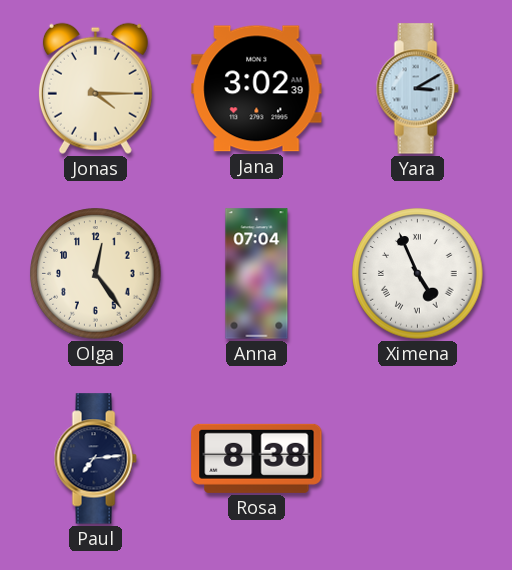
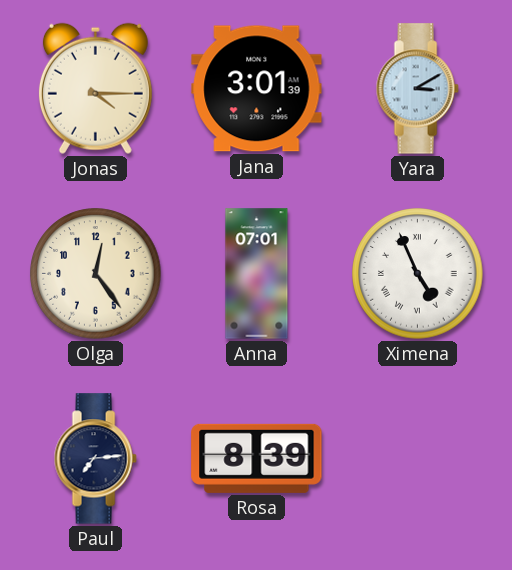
Jana: 3:02 -> 3:01 (257, 89)
Anna: 07:04 -> 07:01 (257, 274)
Rosa: 8:38 -> 8:39 (257, 458)
